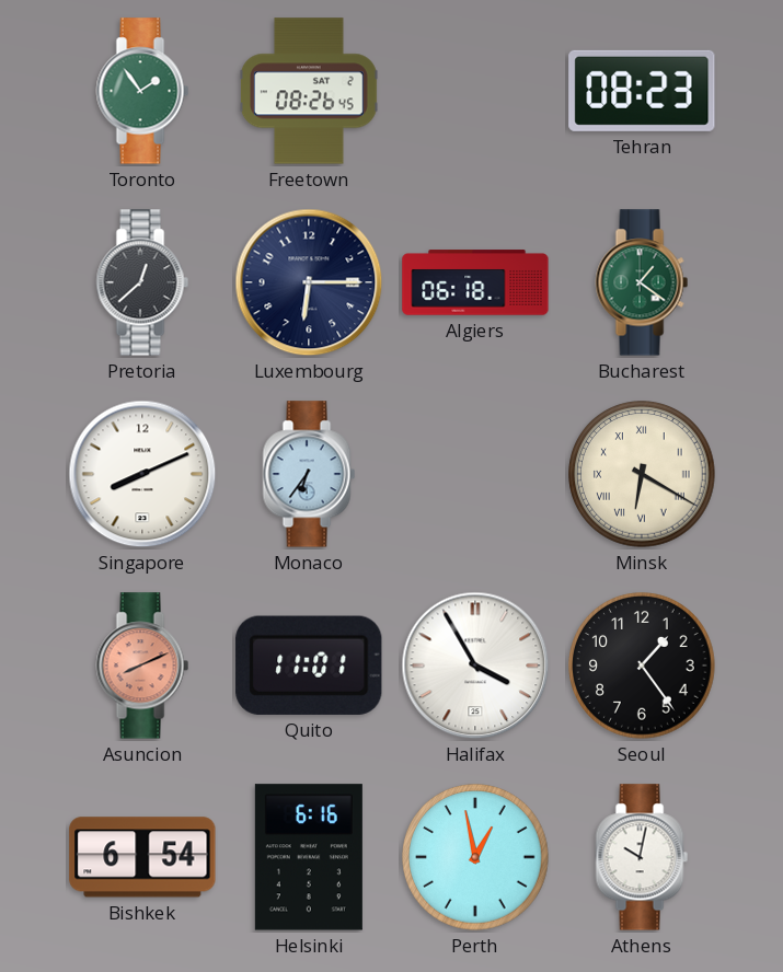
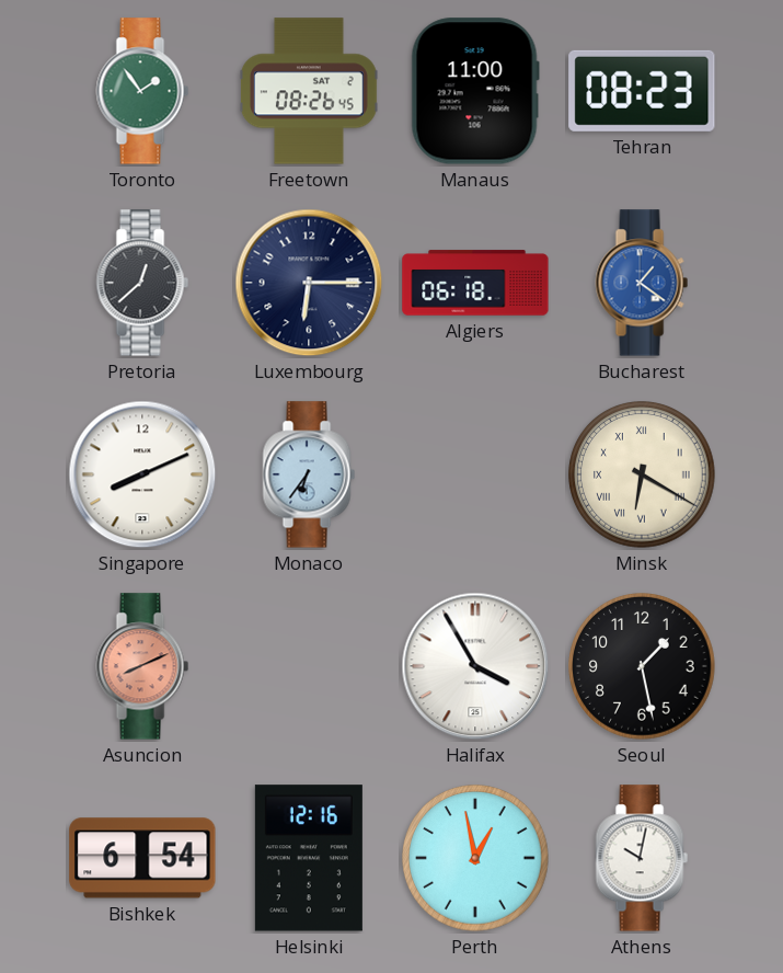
Manaus: none -> 11:00 (475, 91)
Bucharest dial: green -> blue (642, 283)
Quito: 11:01 -> none (309, 666)
Seoul: 1:24 -> 1:28 (642, 666)
Helsinki: 6:16 -> 12:16 (309, 858)
